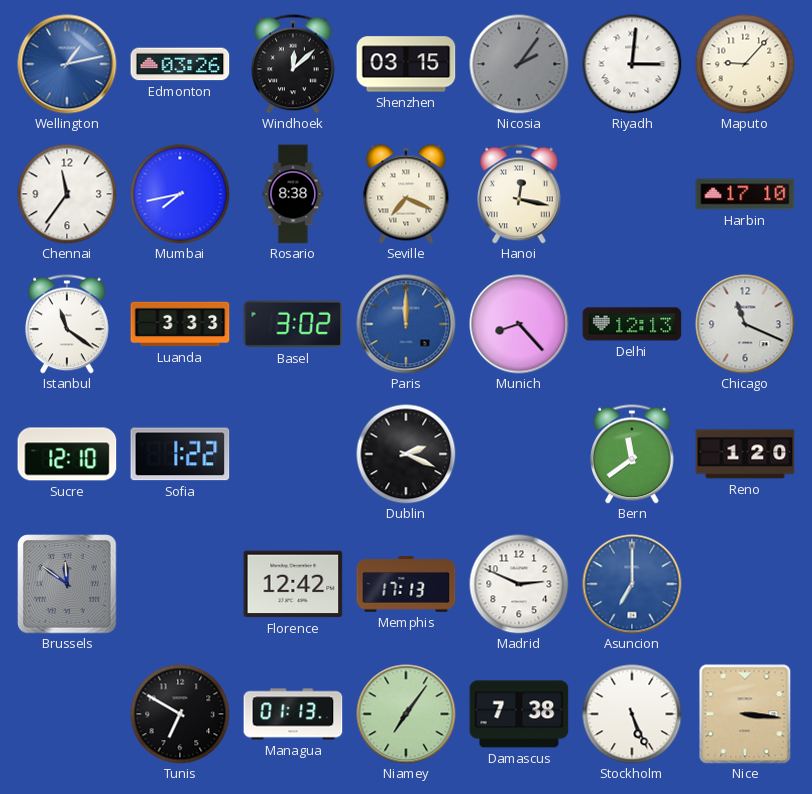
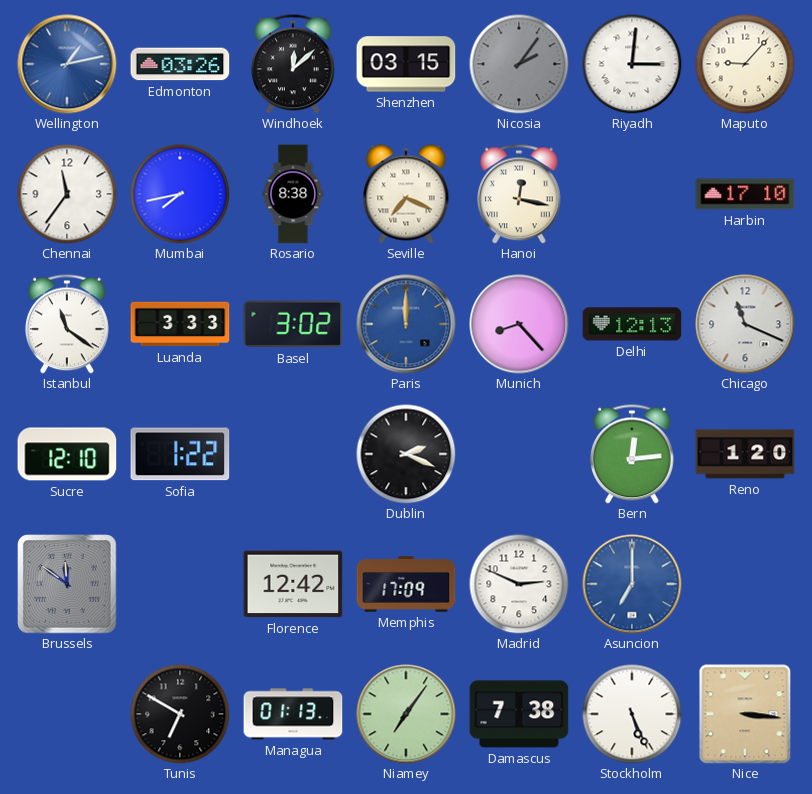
Bern: 11:39 -> 12:14 (632, 454)
Memphis: 17:13 -> 17:09 (406, 584)
